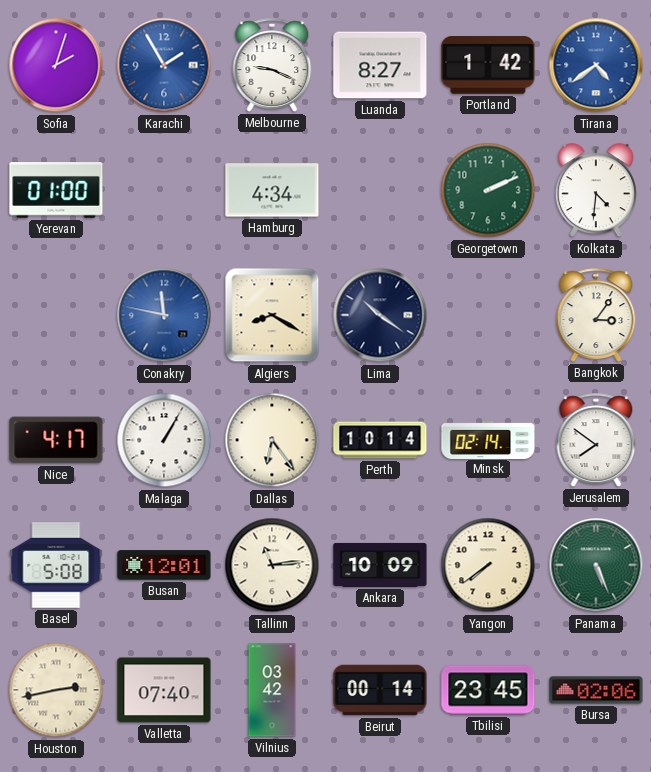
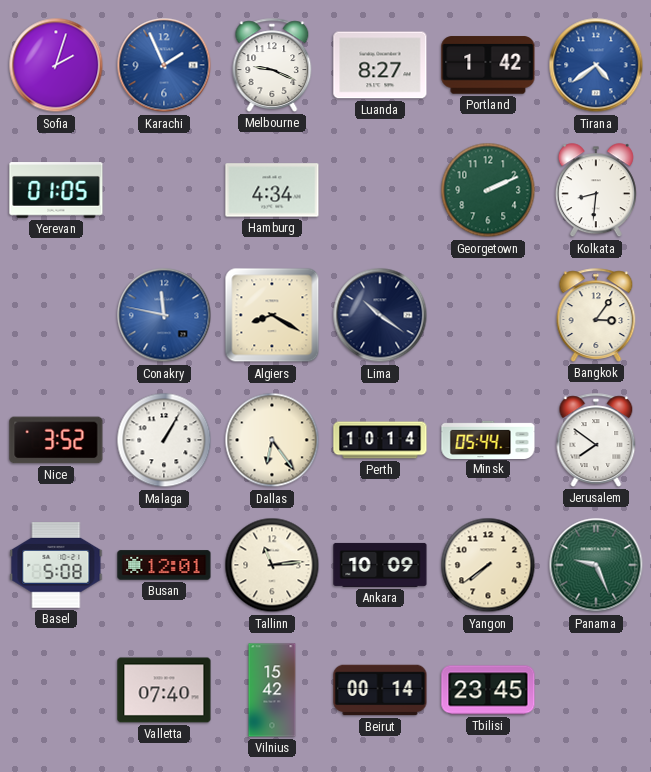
Karachi: 1:55 -> 1:56 (164, 65)
Yerevan: 01:00 -> 01:05 (56, 190)
Kolkata: 4:31 -> 8:31 (596, 191)
Nice: 4:17 -> 3:52 (56, 440)
Minsk: 02:14 -> 05:44 (488, 439)
Panama: 5:26 -> 9:26 (596, 565)
Houston: 2:43 -> none (56, 690)
Vilnius: 03:42 -> 15:42 (272, 690)
Bursa: 02:06 -> none (596, 690)
